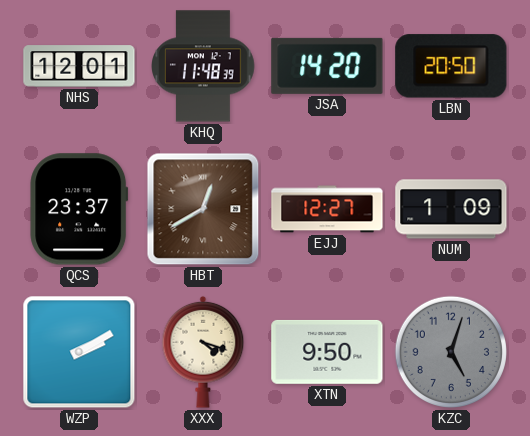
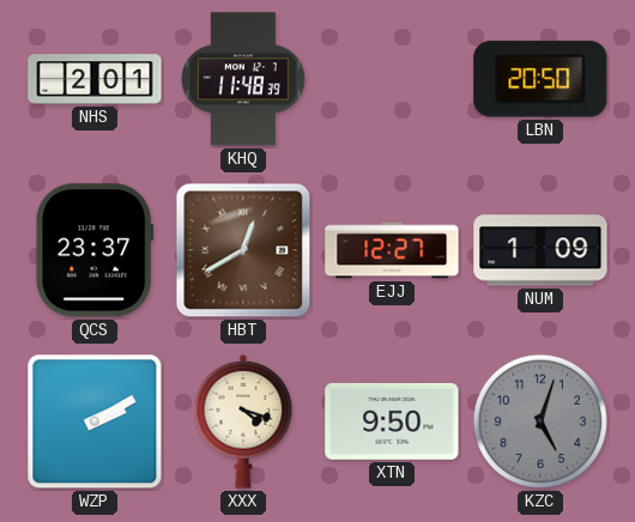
NHS: 12:01 -> 2:01 (95, 79)
JSA: 14:20 -> none (327, 66)
